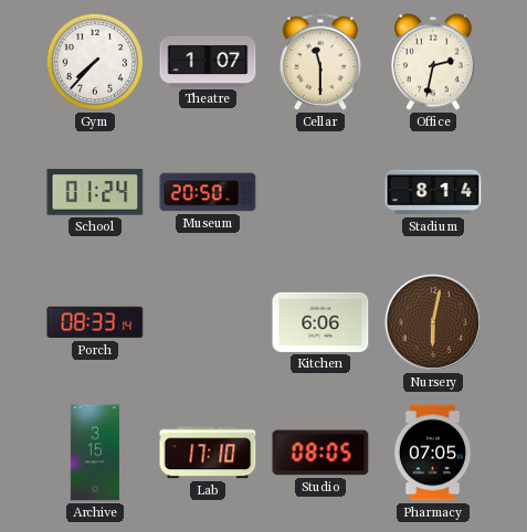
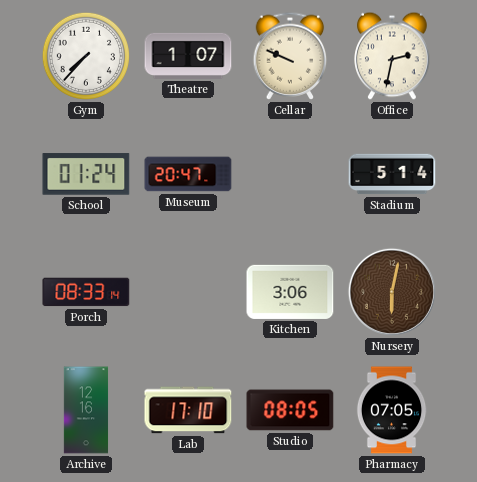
Cellar: 11:30 -> 9:49 (290, 56)
Museum: 20:50 -> 20:47 (188, 174)
Stadium: 8:14 -> 5:14 (392, 174)
Kitchen: 6:06 -> 3:06 (290, 292)
Archive: 3:15 -> 12:16 (86, 410)
